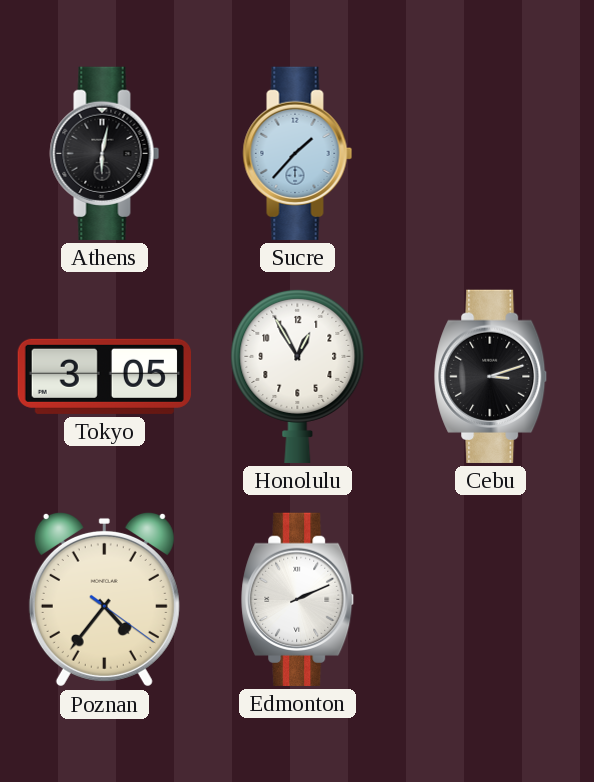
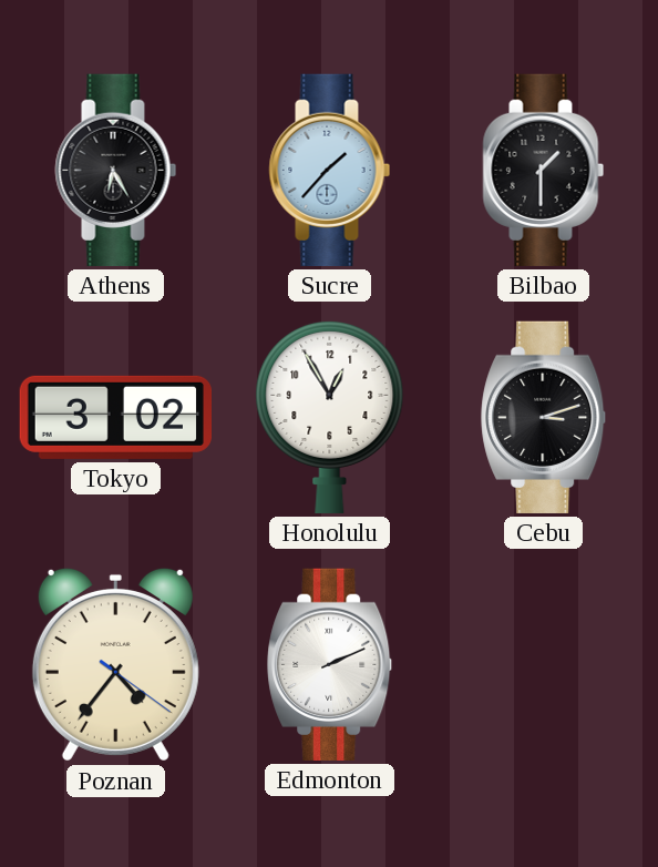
Athens: 6:02 -> 6:25 (116, 170)
Bilbao: none -> 1:30 (544, 170)
Tokyo: 3:05 -> 3:02 (115, 417)
